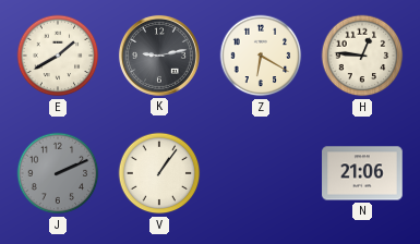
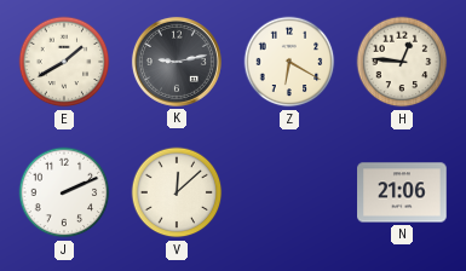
J dial: grey -> white (64, 192)
V: 1:06 -> 12:08 (177, 192)
